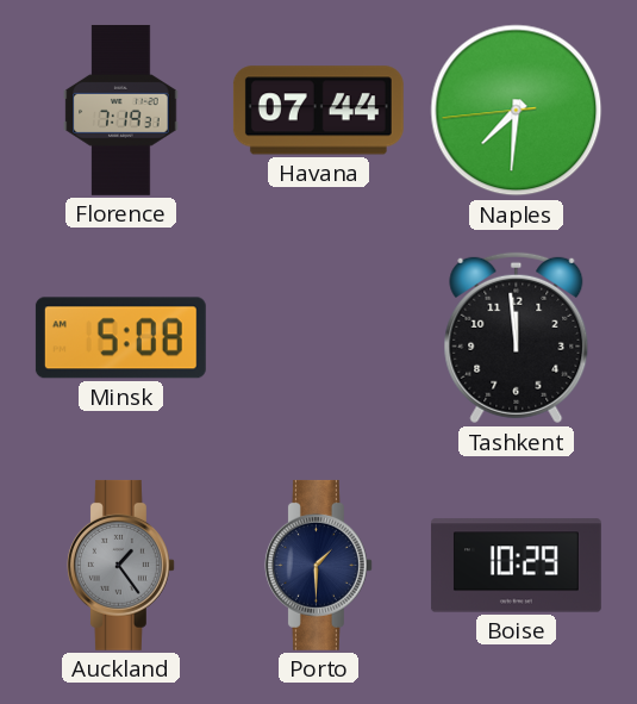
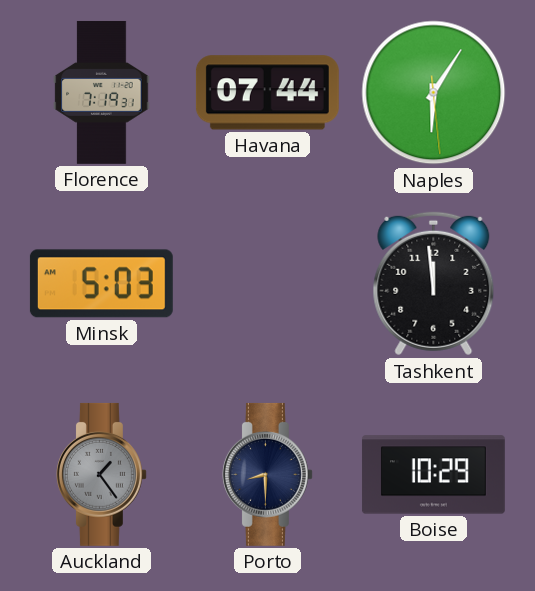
Naples: 7:30 -> 6:05 (434, 93)
Minsk: 5:08 -> 5:03 (101, 284)
Porto: 1:30 -> 8:30 (267, 474)
